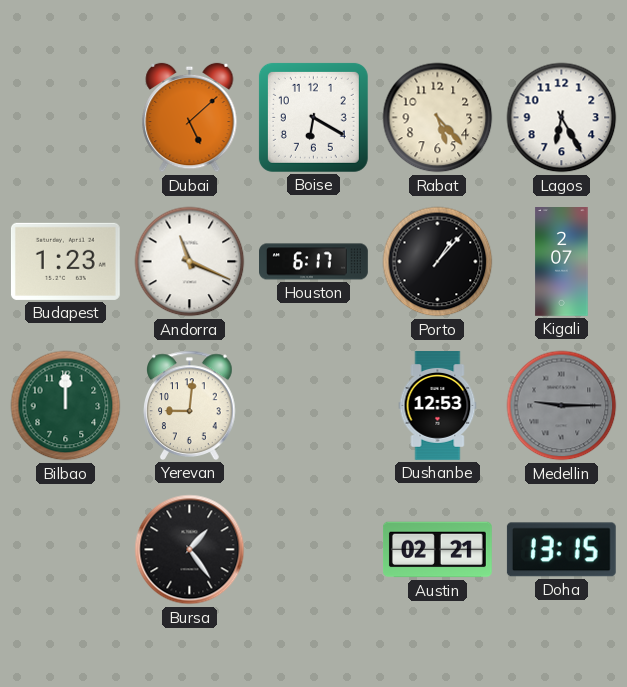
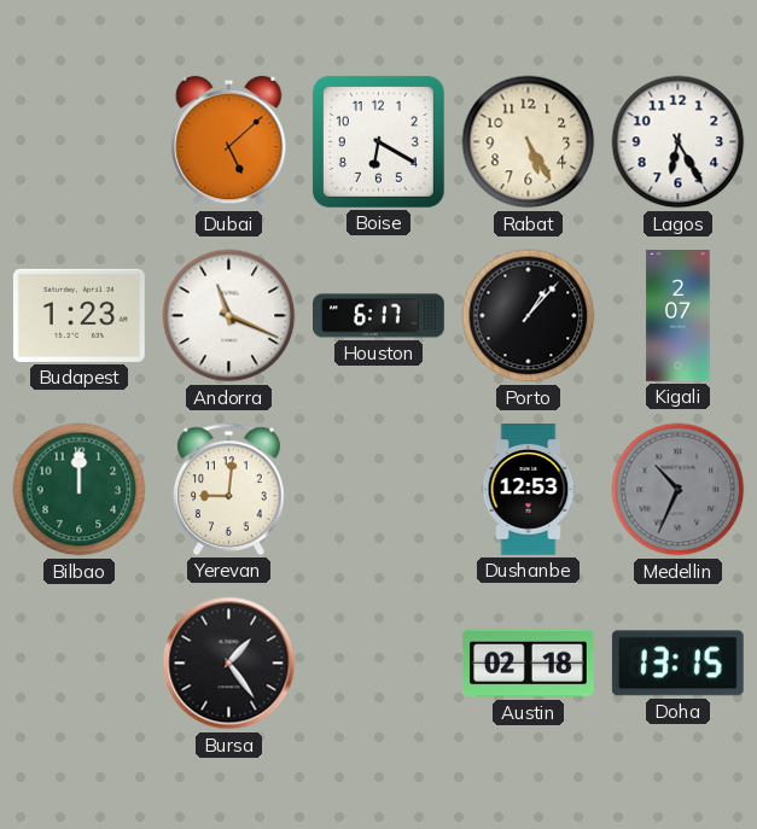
Rabat: 5:23 -> 5:25 (529, 142)
Medellin: 9:15 -> 10:34 (679, 490)
Austin: 02:21 -> 02:18 (529, 664)
